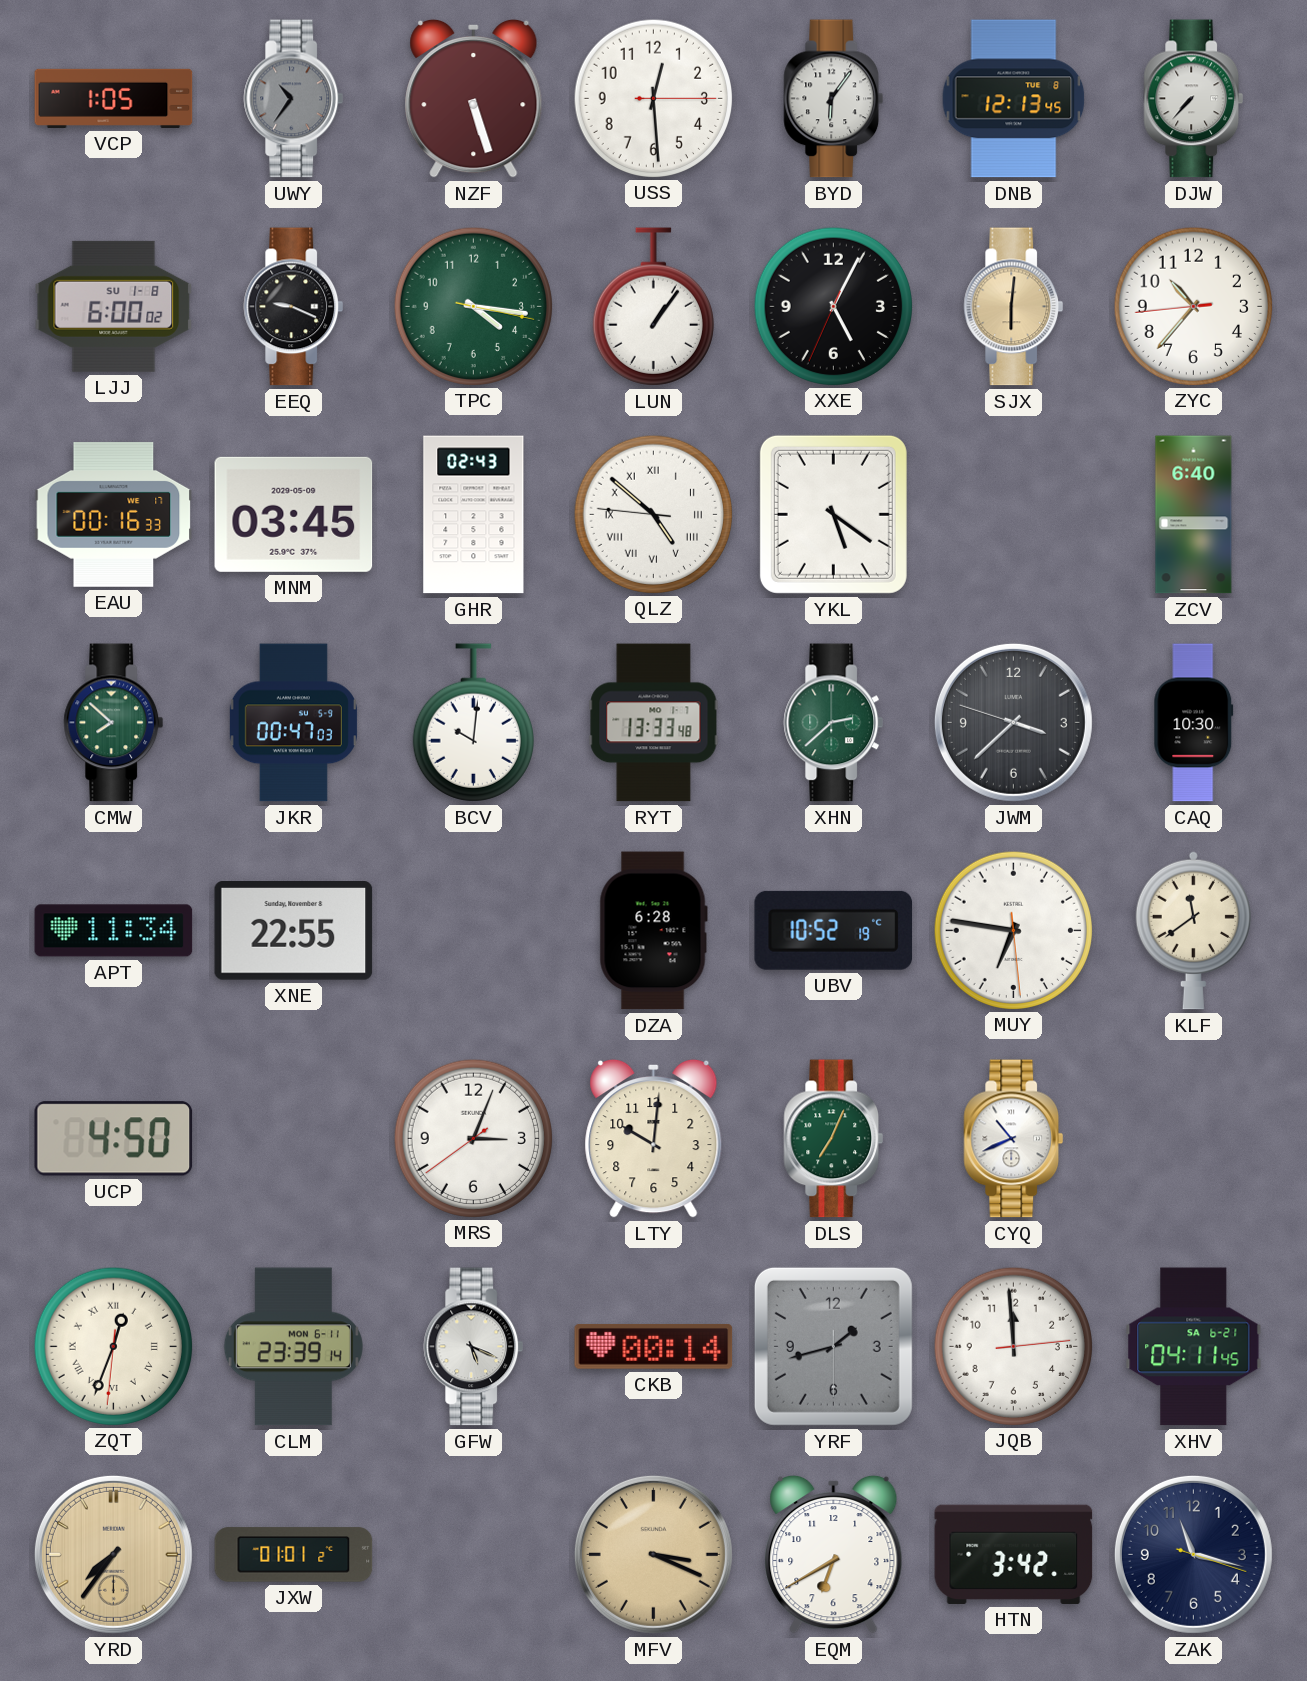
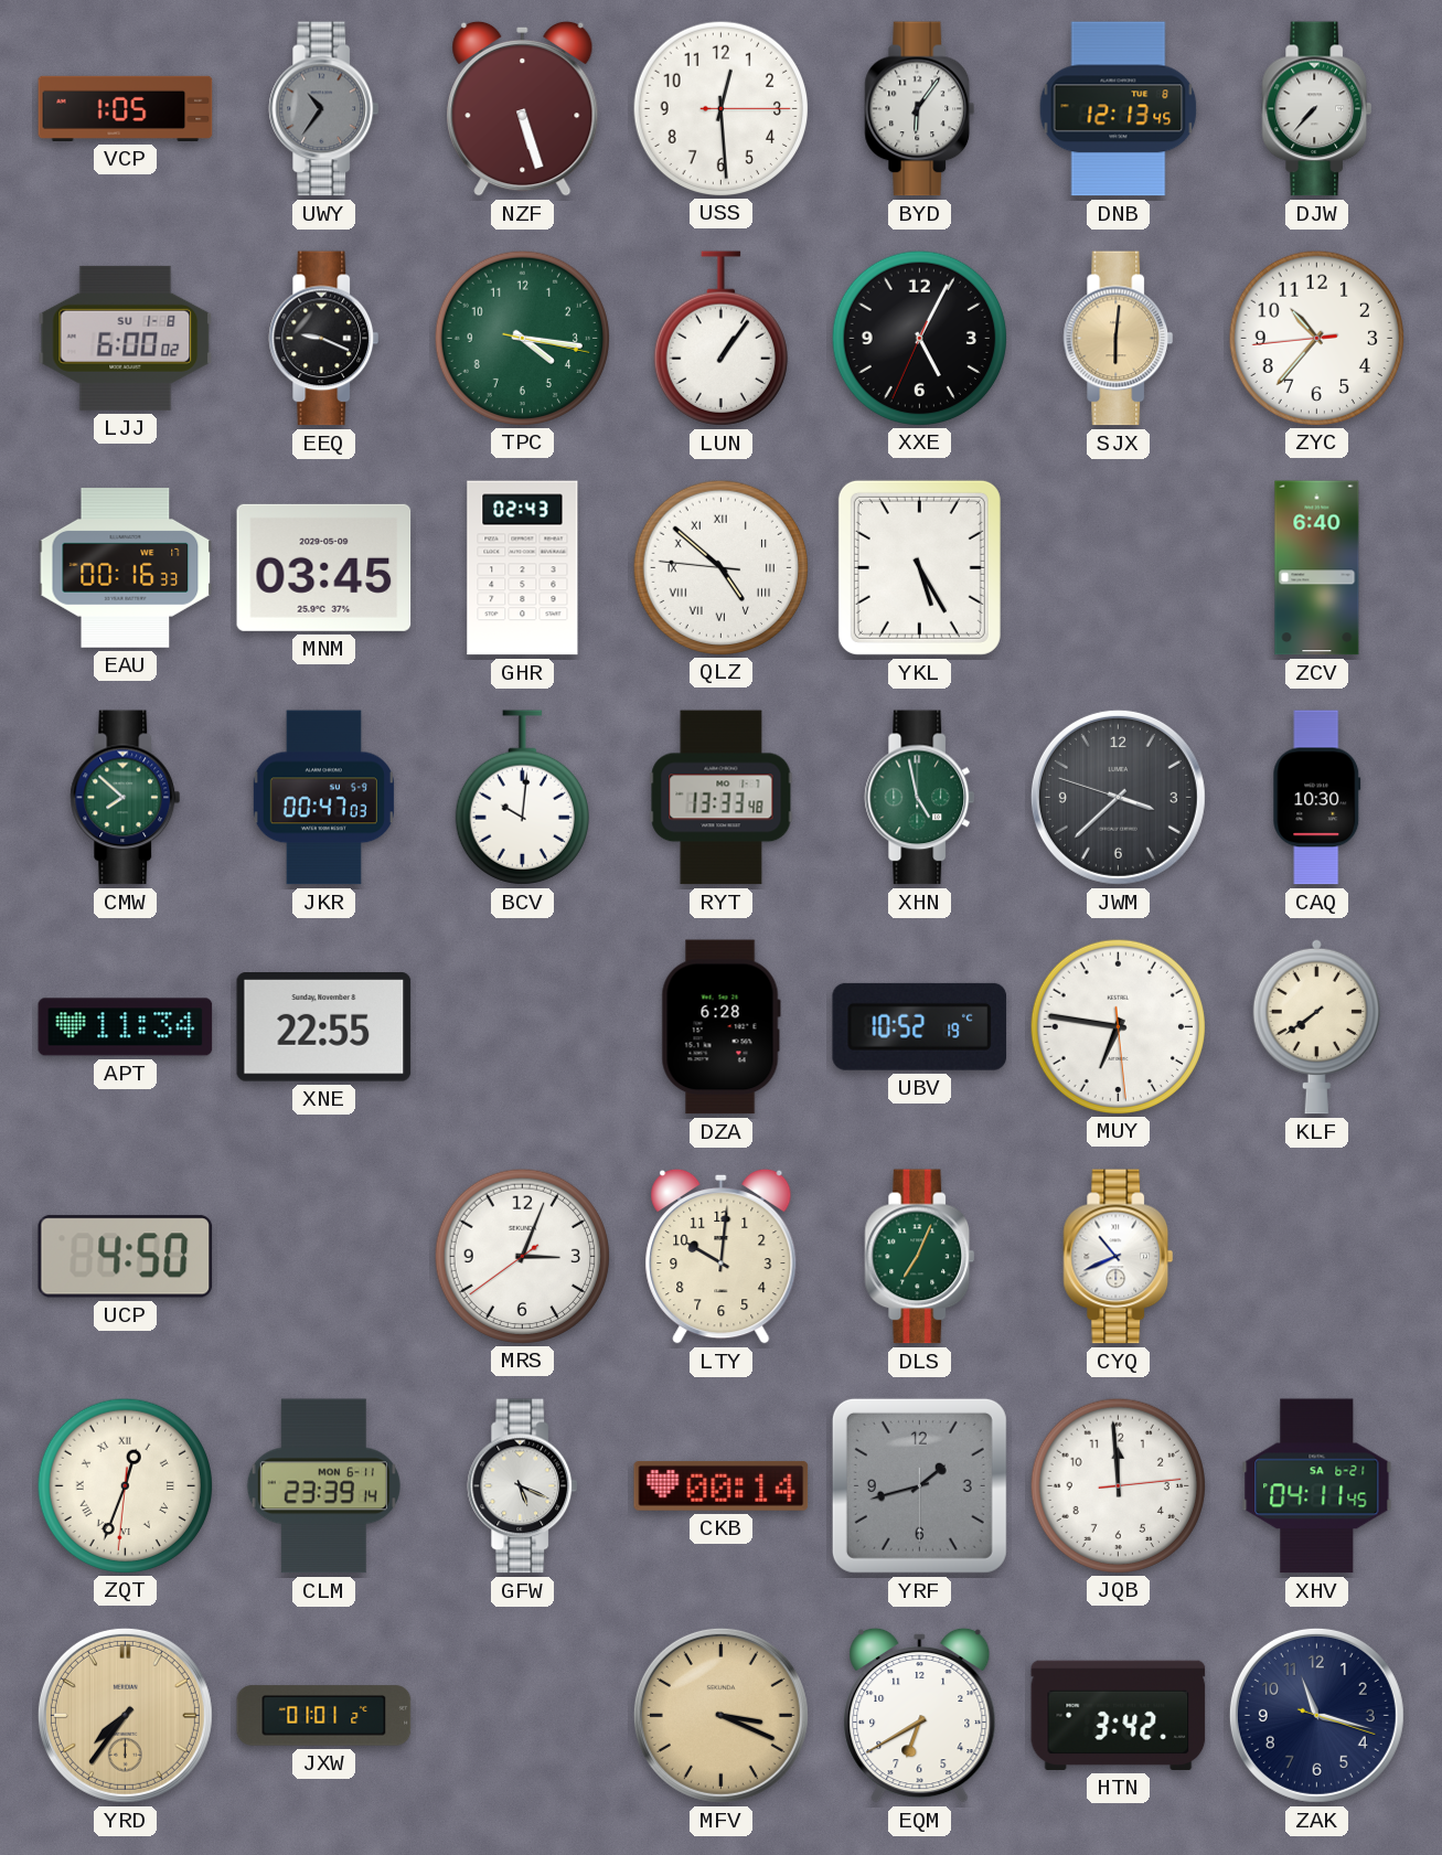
YKL: 5:21 -> 5:25 (919, 567)
XHN: 2:38 -> 4:58 (920, 798)
KLF: 11:39 -> 7:39 (1316, 1026)
